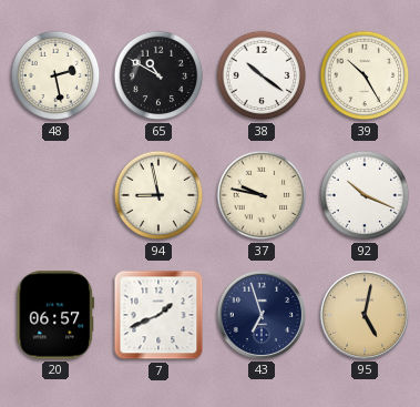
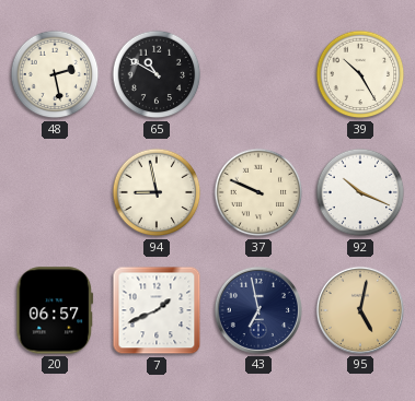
38: 10:21 -> none (262, 75)
37: 9:47 -> 9:49 (258, 192)
43: 6:57 -> 6:58 (258, 310)
